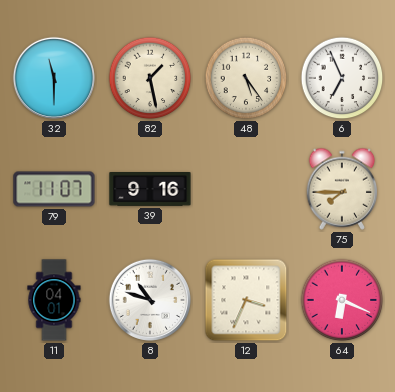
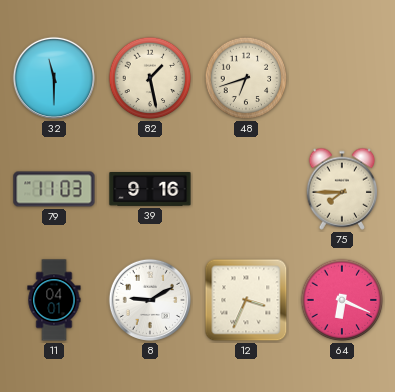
48: 5:24 -> 6:42 (246, 78)
6: 6:56 -> none (342, 78)
79: 11:07 -> 11:03 (54, 189)
8: 10:48 -> 9:10 (150, 300)
